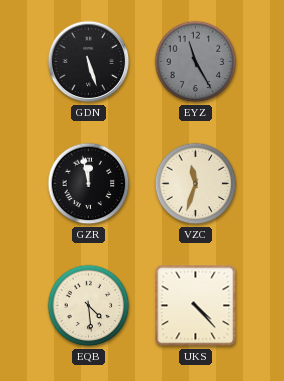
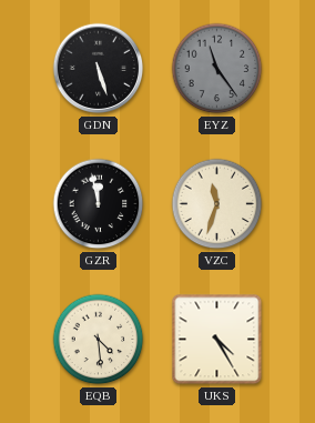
EYZ: 11:25 -> 11:24 (217, 69)
UKS: 4:23 -> 4:25 (217, 340)
